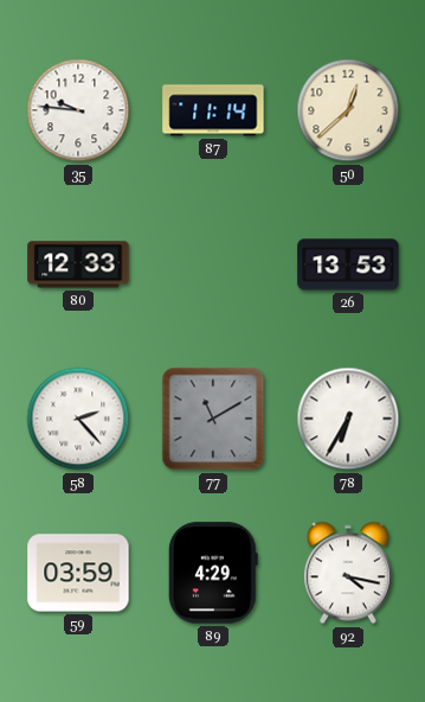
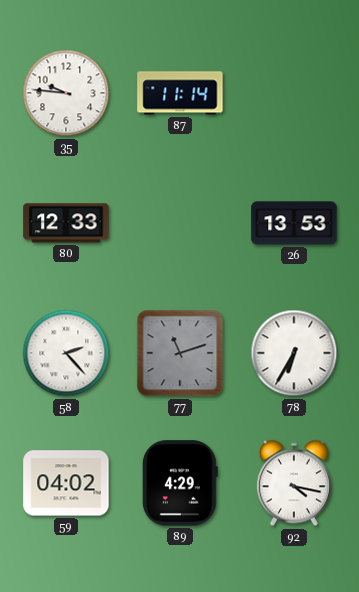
50: 12:38 -> none (348, 110)
77: 11:10 -> 11:12 (180, 353)
59: 03:59 -> 04:02 (66, 483)
